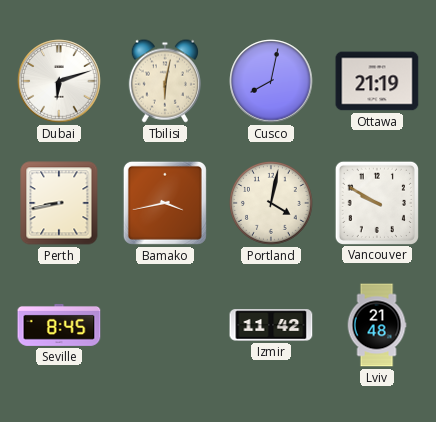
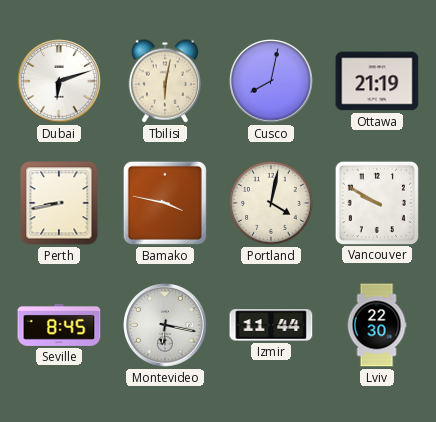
Bamako: 3:43 -> 3:47 (165, 203)
Montevideo: none -> 6:17 (165, 325)
Izmir: 11:42 -> 11:44 (271, 325)
Lviv: 21:48 -> 22:30 (377, 325)
